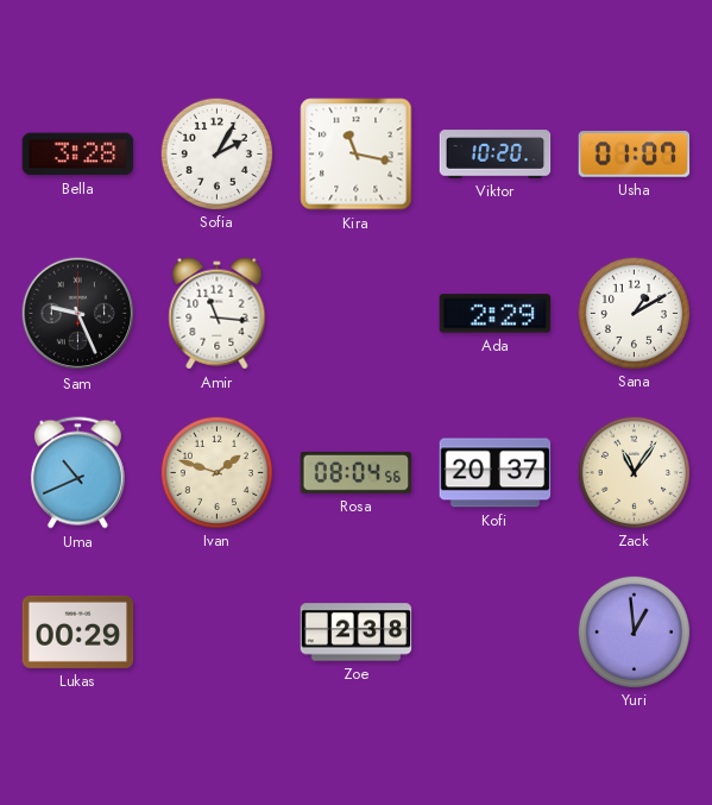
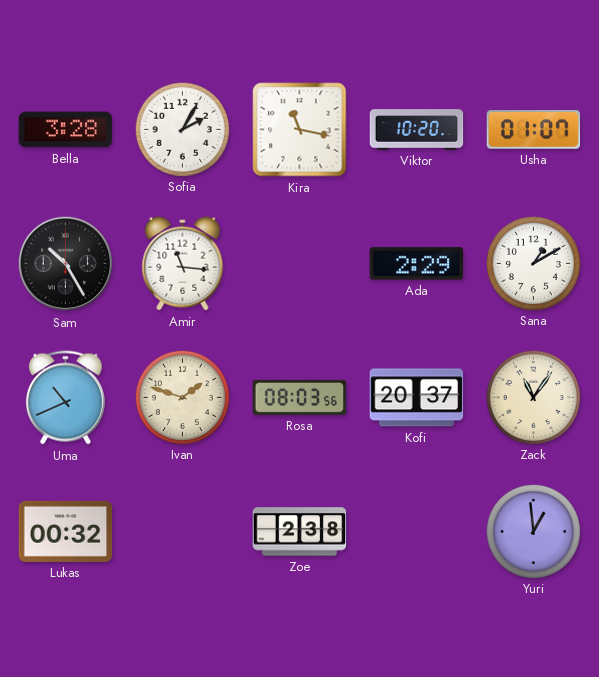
Sam: 9:26 -> 10:25 (66, 264)
Rosa: 08:04 -> 08:03 (300, 397)
Lukas: 00:29 -> 00:32 (66, 531)
